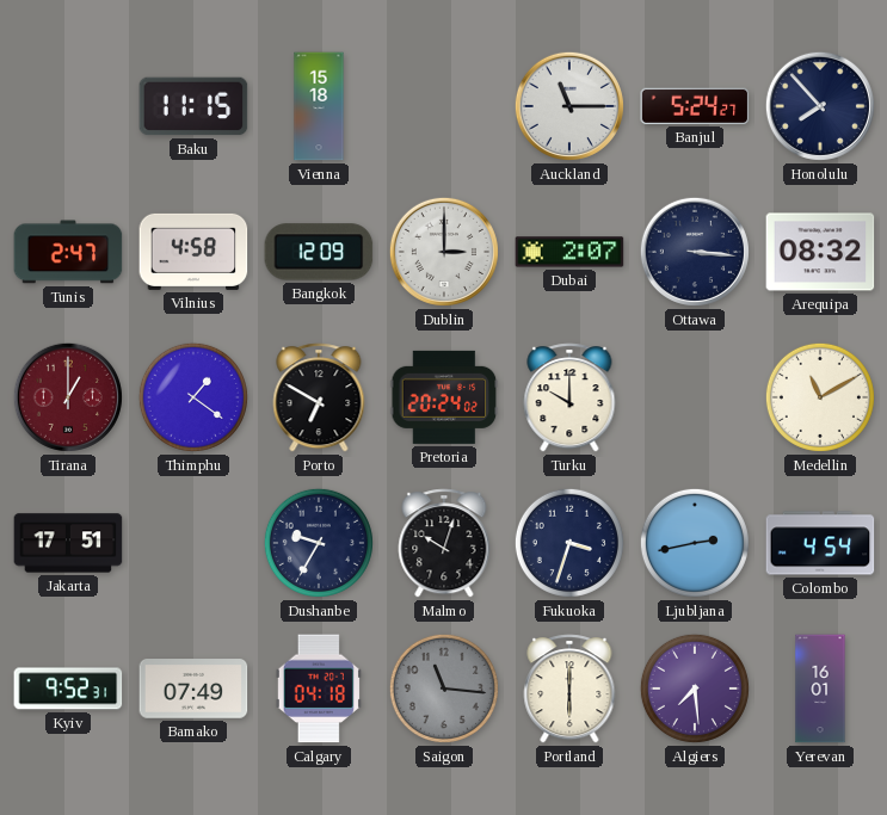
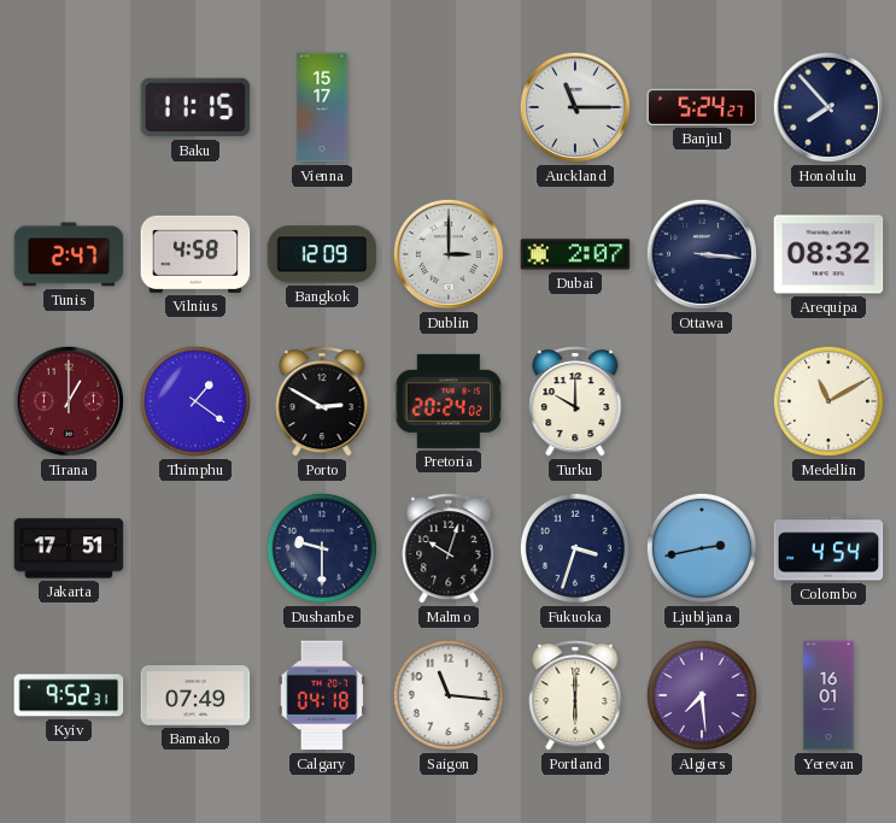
Vienna: 15:18 -> 15:17 (322, 107)
Porto: 6:50 -> 2:50 (322, 401)
Dushanbe: 9:35 -> 9:30 (322, 548)
Saigon dial: grey -> white (449, 695)
